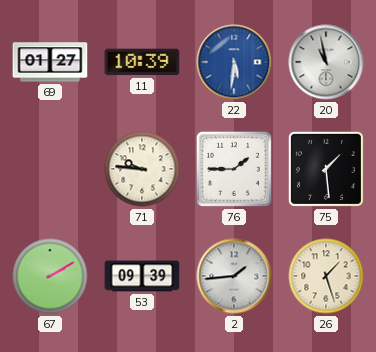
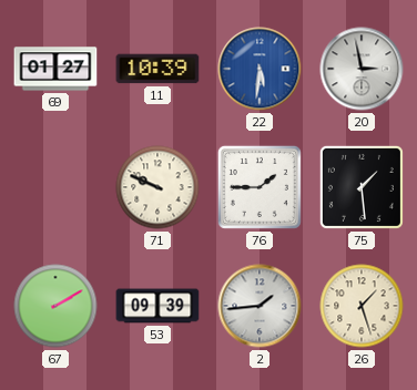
20: 10:58 -> 2:58 (362, 69)
71: 9:46 -> 9:49 (157, 187)
